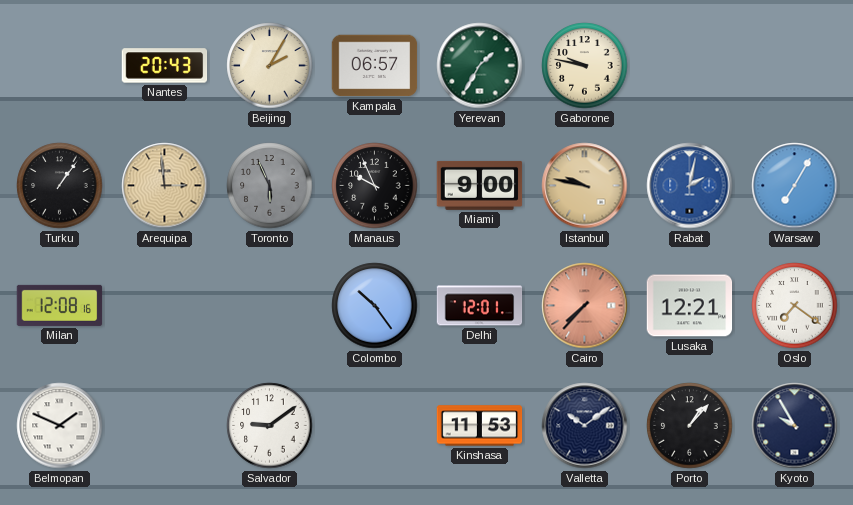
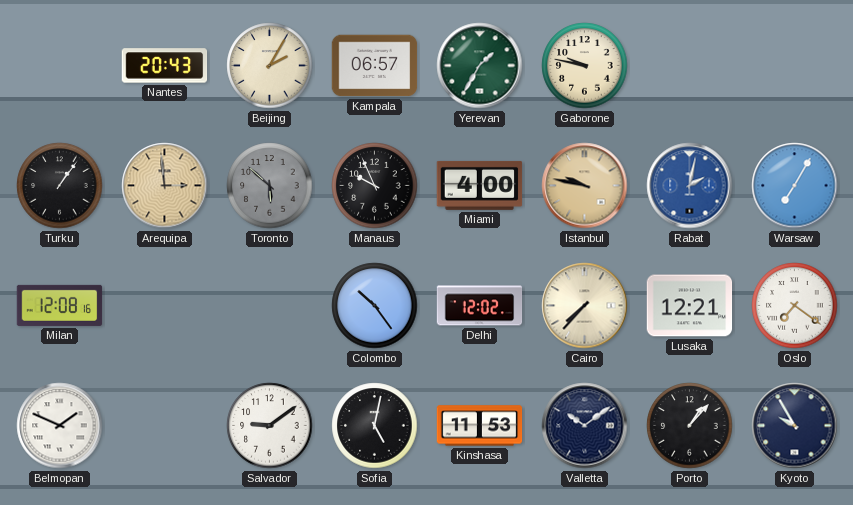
Toronto: 5:56 -> 5:52 (270, 186)
Miami: 9:00 -> 4:00 (480, 185)
Delhi: 12:01 -> 12:02 (480, 306)
Cairo dial: salmon -> cream (585, 306)
Sofia: none -> 5:02 (375, 426)
